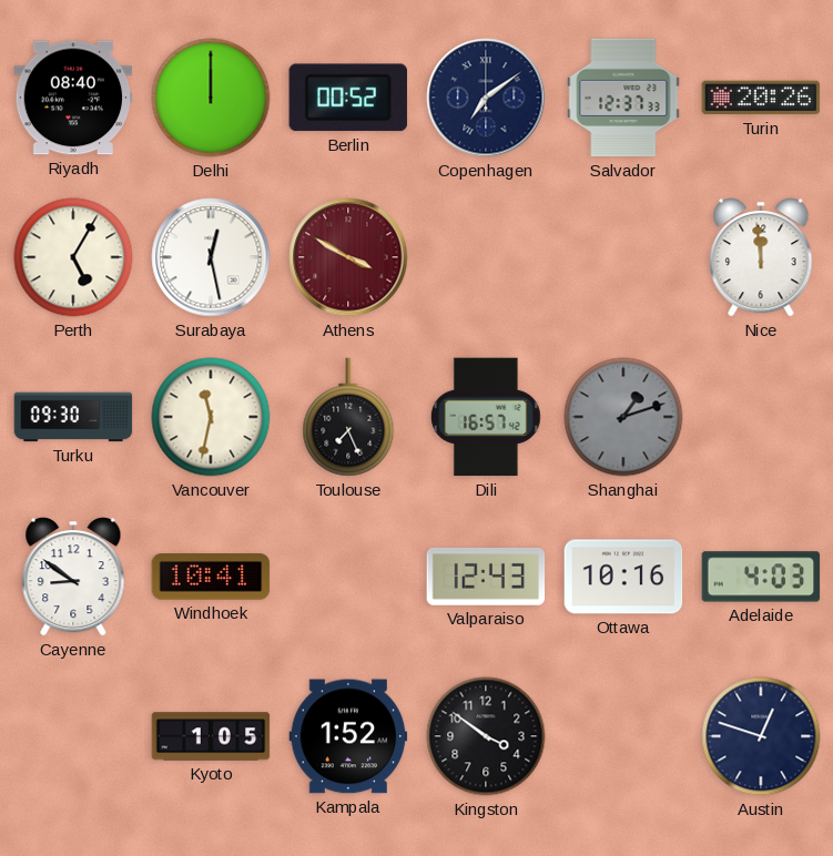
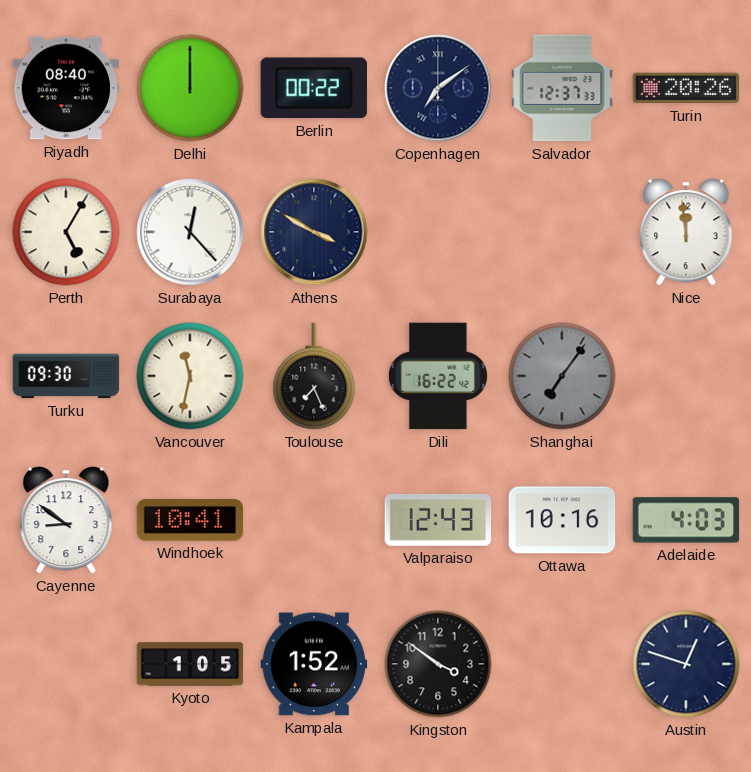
Berlin: 00:52 -> 00:22 (314, 88)
Surabaya: 12:28 -> 12:23 (190, 232)
Athens dial: burgundy -> navy (314, 232)
Dili: 16:57 -> 16:22 (438, 376)
Shanghai: 1:12 -> 7:06 (562, 376)
